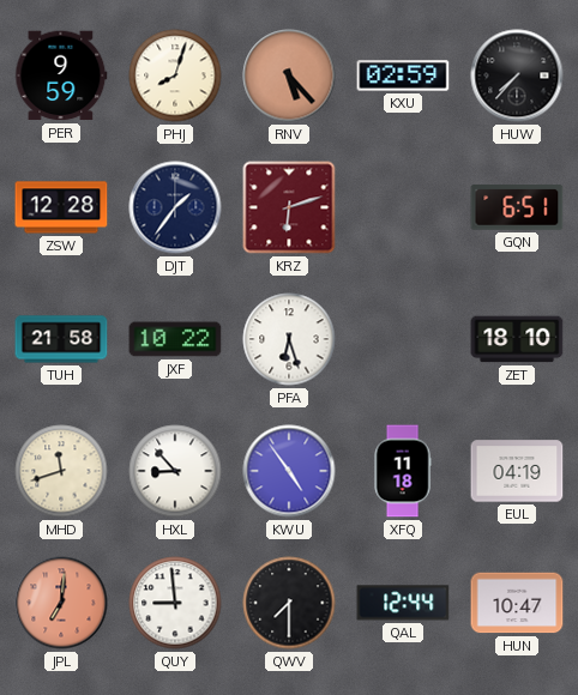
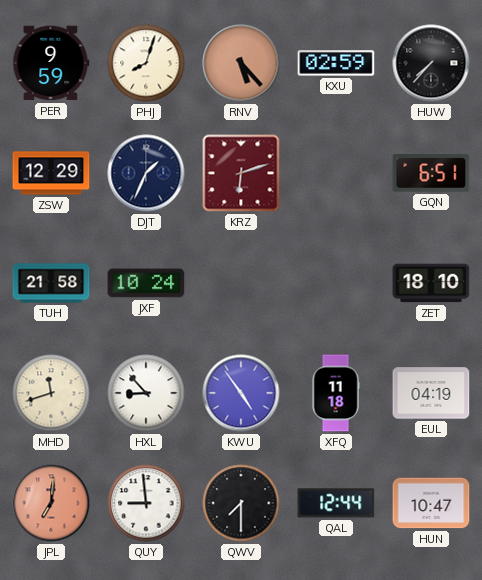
ZSW: 12:28 -> 12:29 (51, 173)
DJT: 1:36 -> 1:34 (146, 173)
JXF: 10:22 -> 10:24 (146, 283)
PFA: 6:27 -> none (289, 339)
